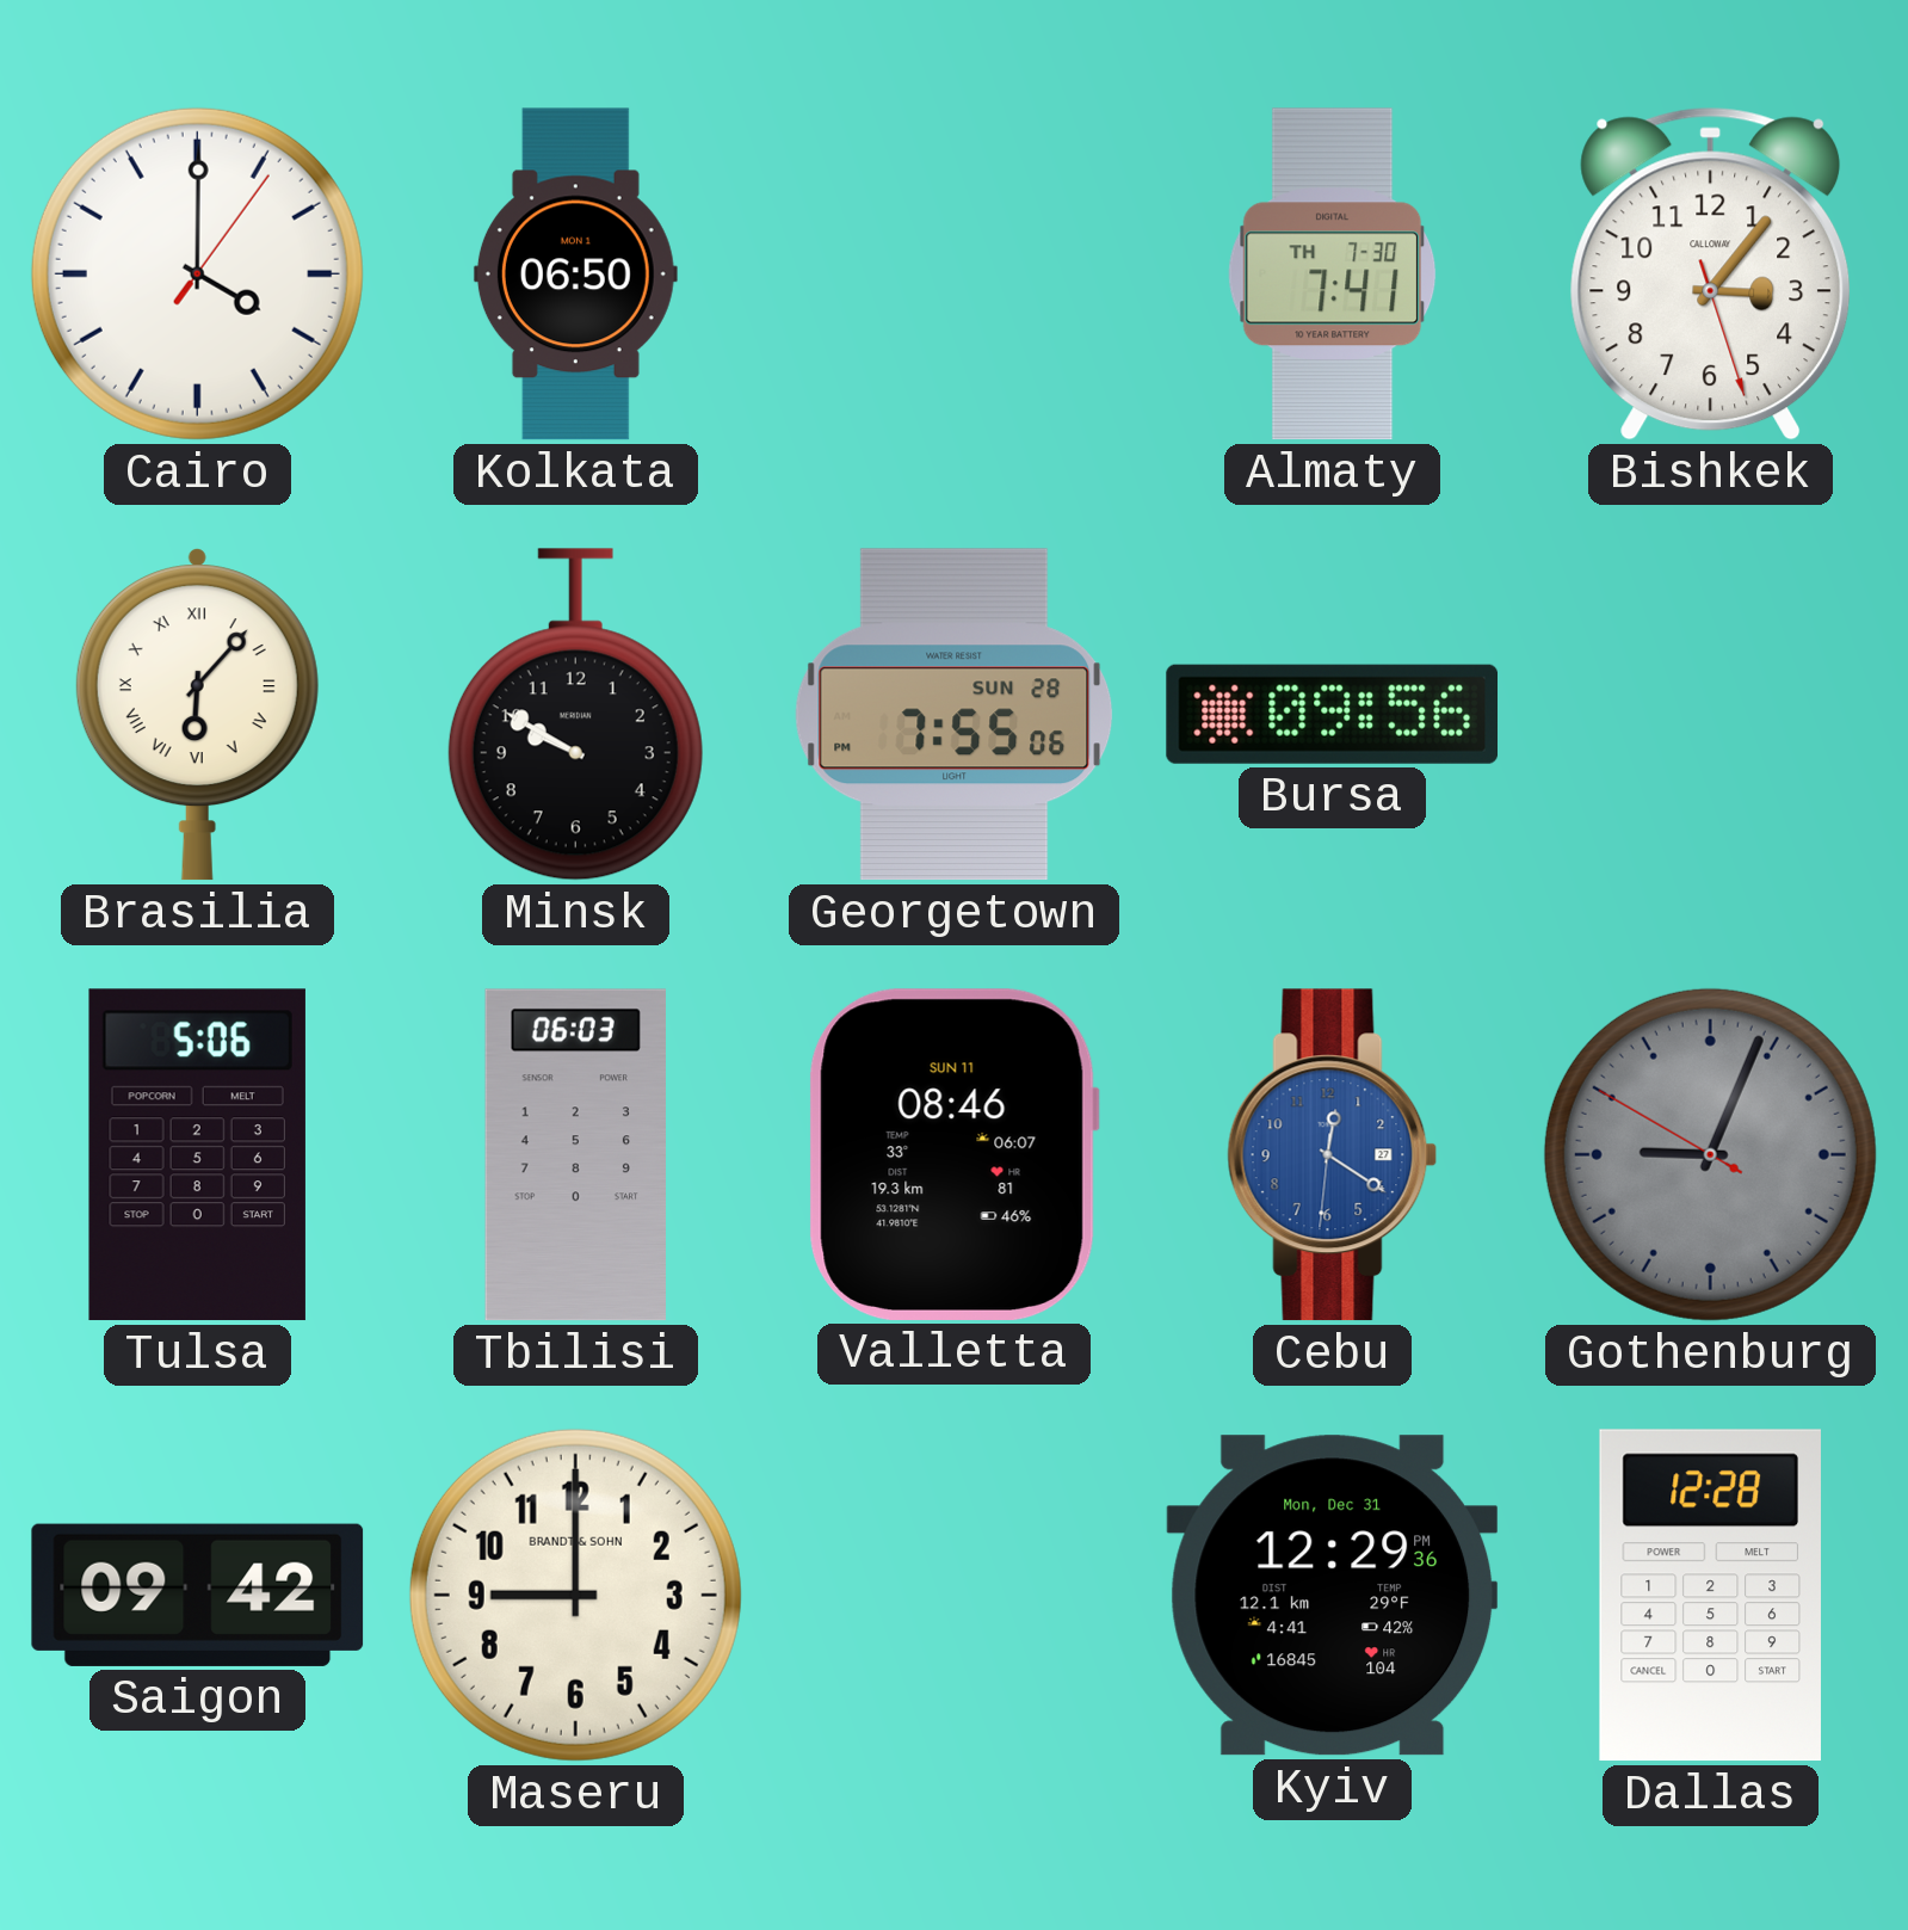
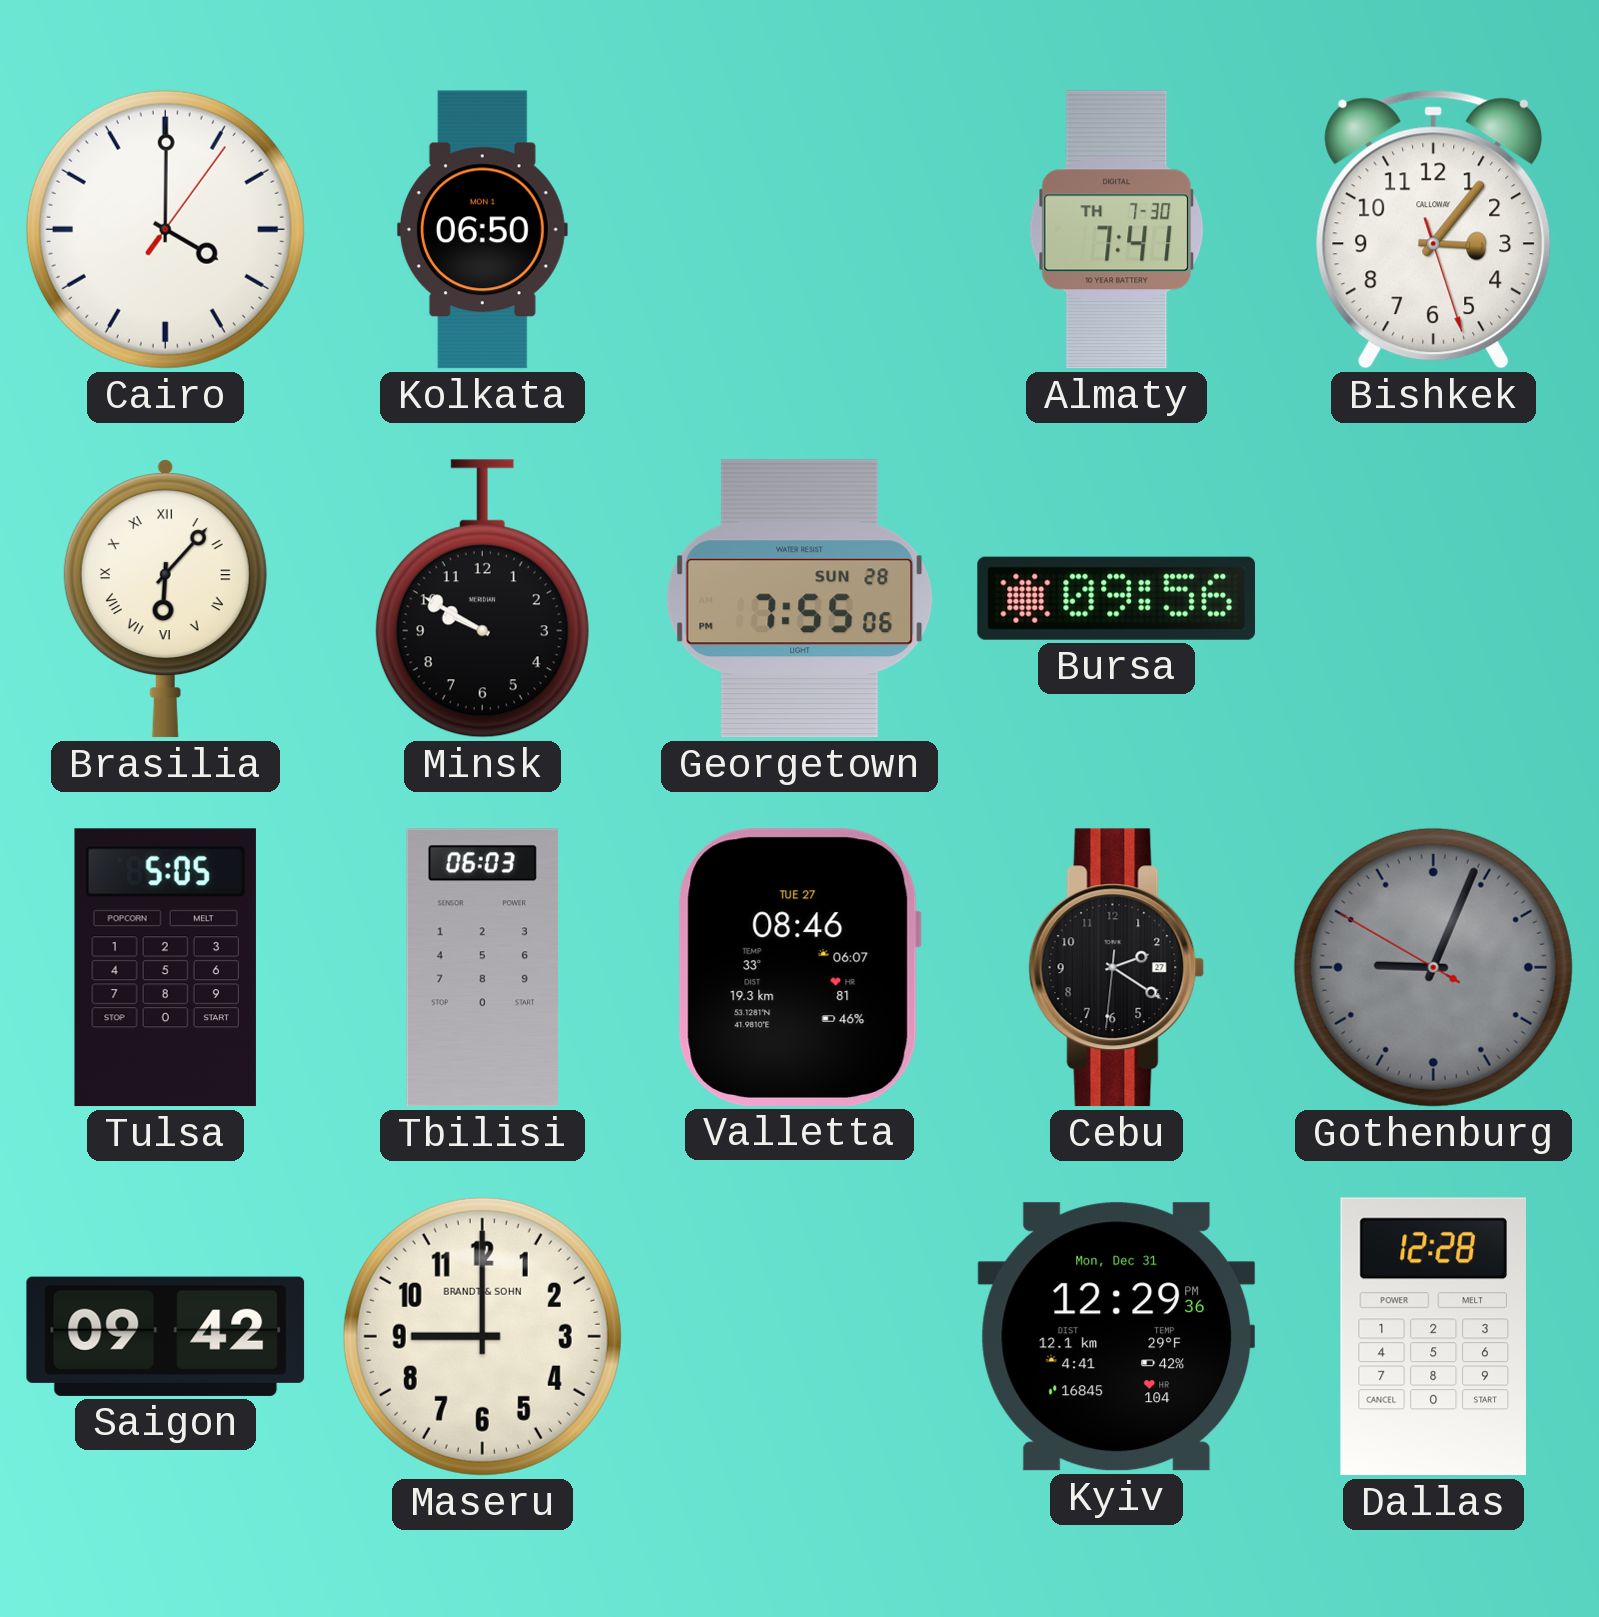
Tulsa: 5:06 -> 5:05 (165, 968)
Valletta date: SUN 11 -> TUE 27 (799, 967)
Cebu: 12:20 -> 2:20 (1117, 968)
Cebu dial: blue -> black (1117, 968)
